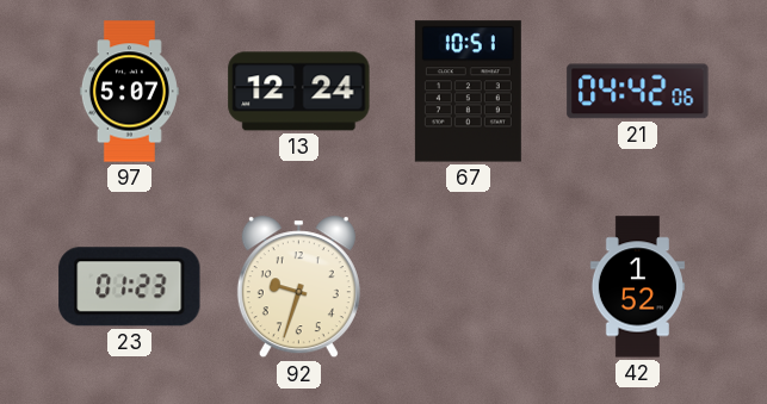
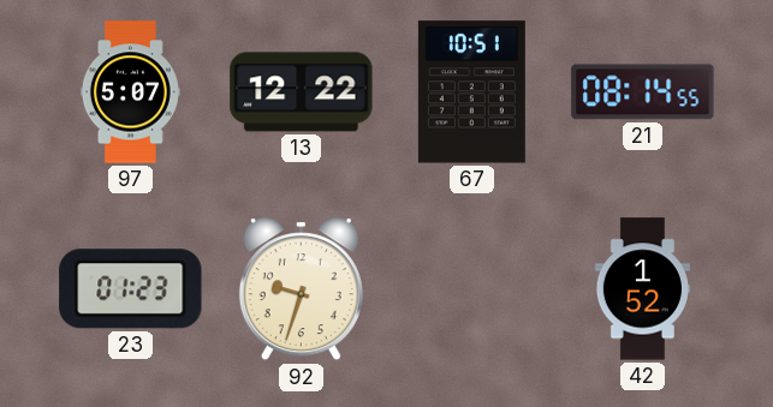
13: 12:24 -> 12:22 (302, 92)
21: 04:42 -> 08:14 (643, 92)
